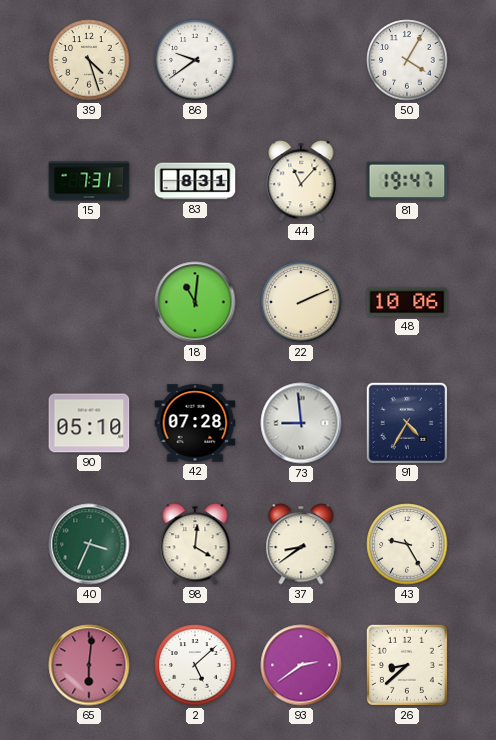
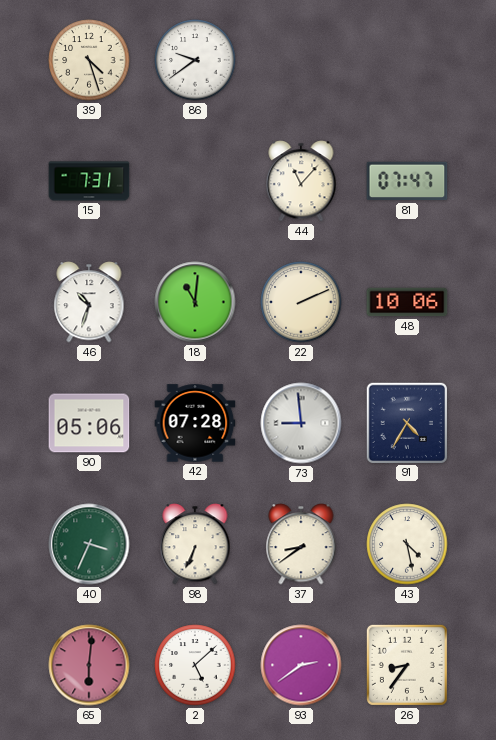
50: 4:05 -> none (407, 60)
83: 8:31 -> none (195, 181)
81: 19:47 -> 07:47 (407, 181)
46: none -> 10:33 (89, 302)
90: 05:10 -> 05:06 (89, 423)
98: 4:01 -> 6:34 (195, 544)
43: 9:25 -> 4:28 (407, 544)
26: 8:38 -> 8:36 (407, 665)
